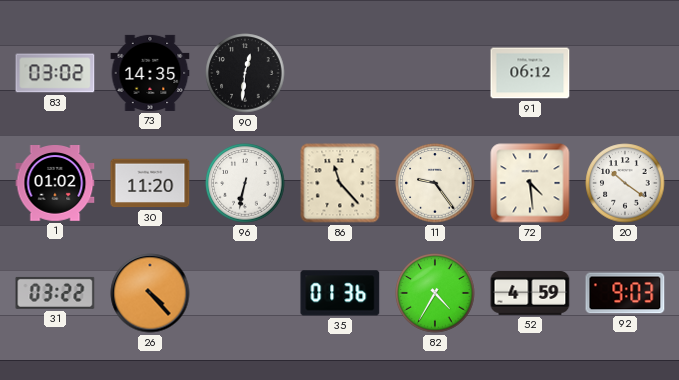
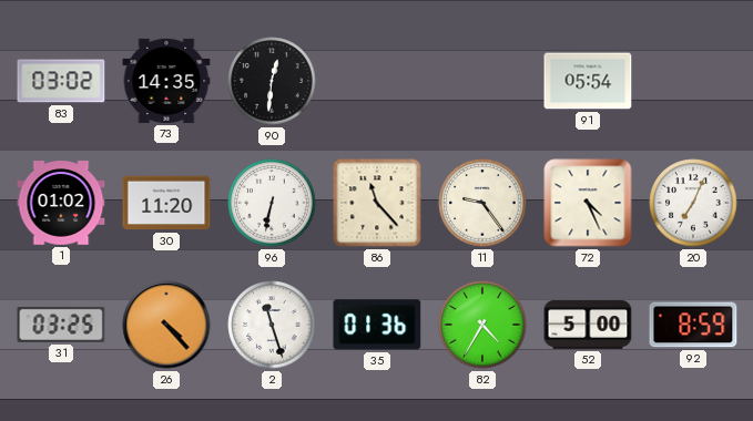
91: 06:12 -> 05:54 (588, 81)
72: 4:29 -> 4:26 (588, 203)
20: 10:21 -> 7:04 (693, 203)
31: 03:22 -> 03:25 (61, 325)
2: none -> 11:27 (272, 325)
52: 4:59 -> 5:00 (588, 326)
92: 9:03 -> 8:59 (693, 325)
